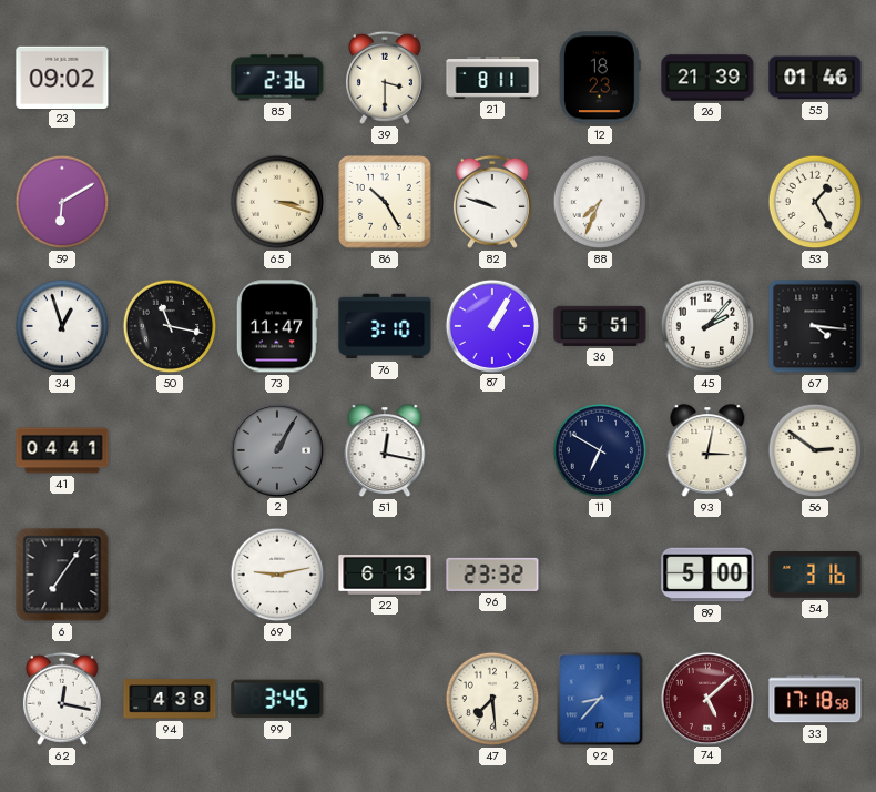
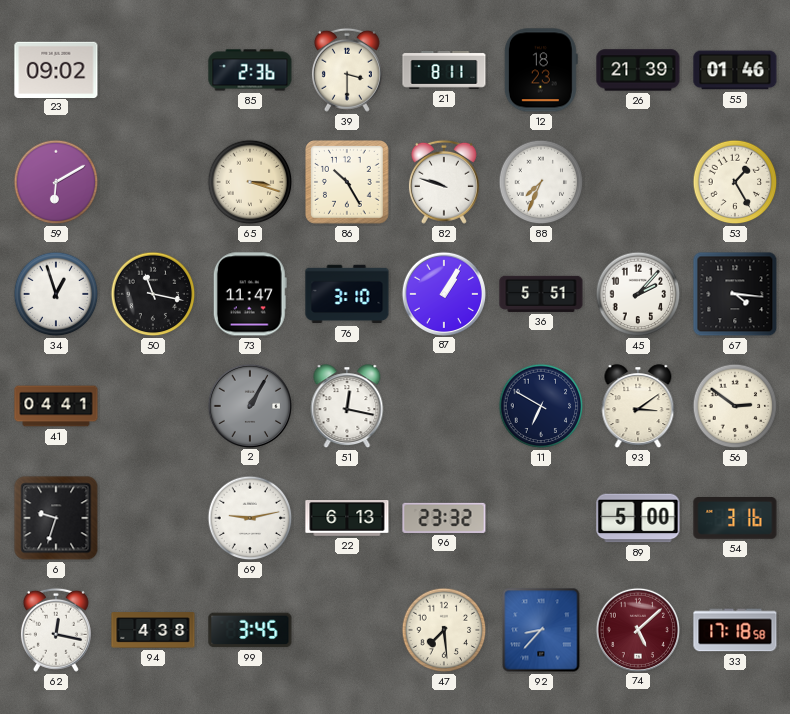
93: 3:02 -> 3:09 (638, 407)
6: 7:06 -> 9:33 (56, 518)
